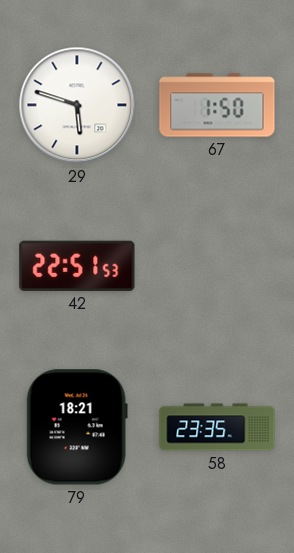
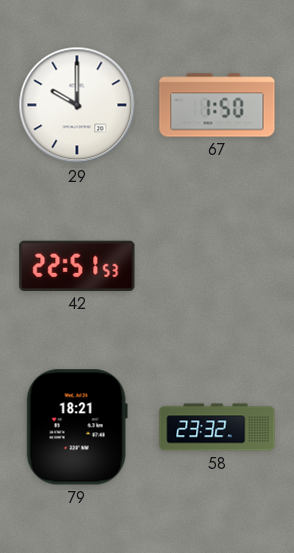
29: 5:48 -> 10:00 (77, 105)
58: 23:35 -> 23:32 (217, 427)
